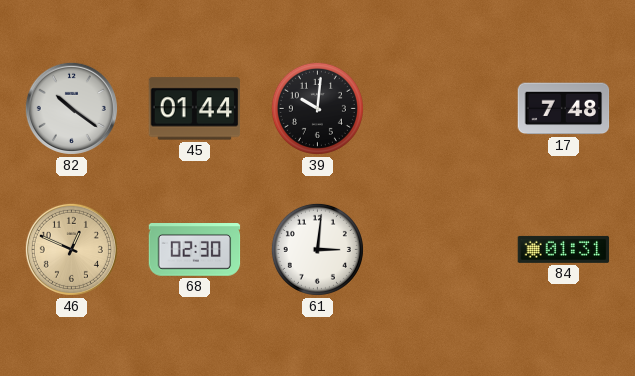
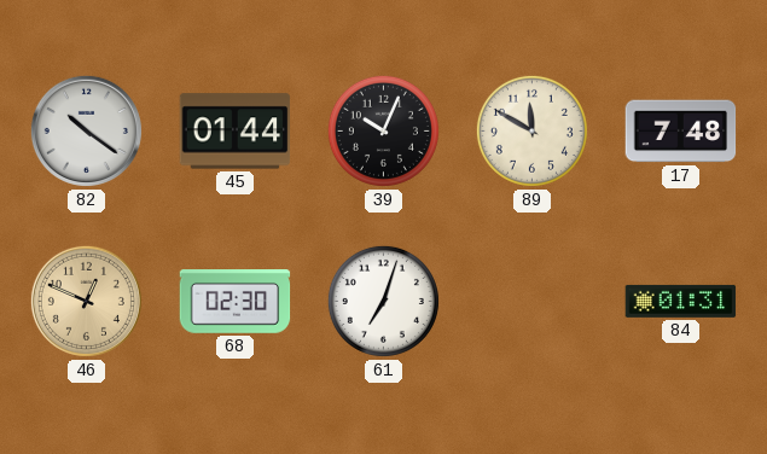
39: 10:01 -> 10:04 (383, 130)
89: none -> 11:50 (531, 130)
61: 3:01 -> 7:03 (383, 301)
